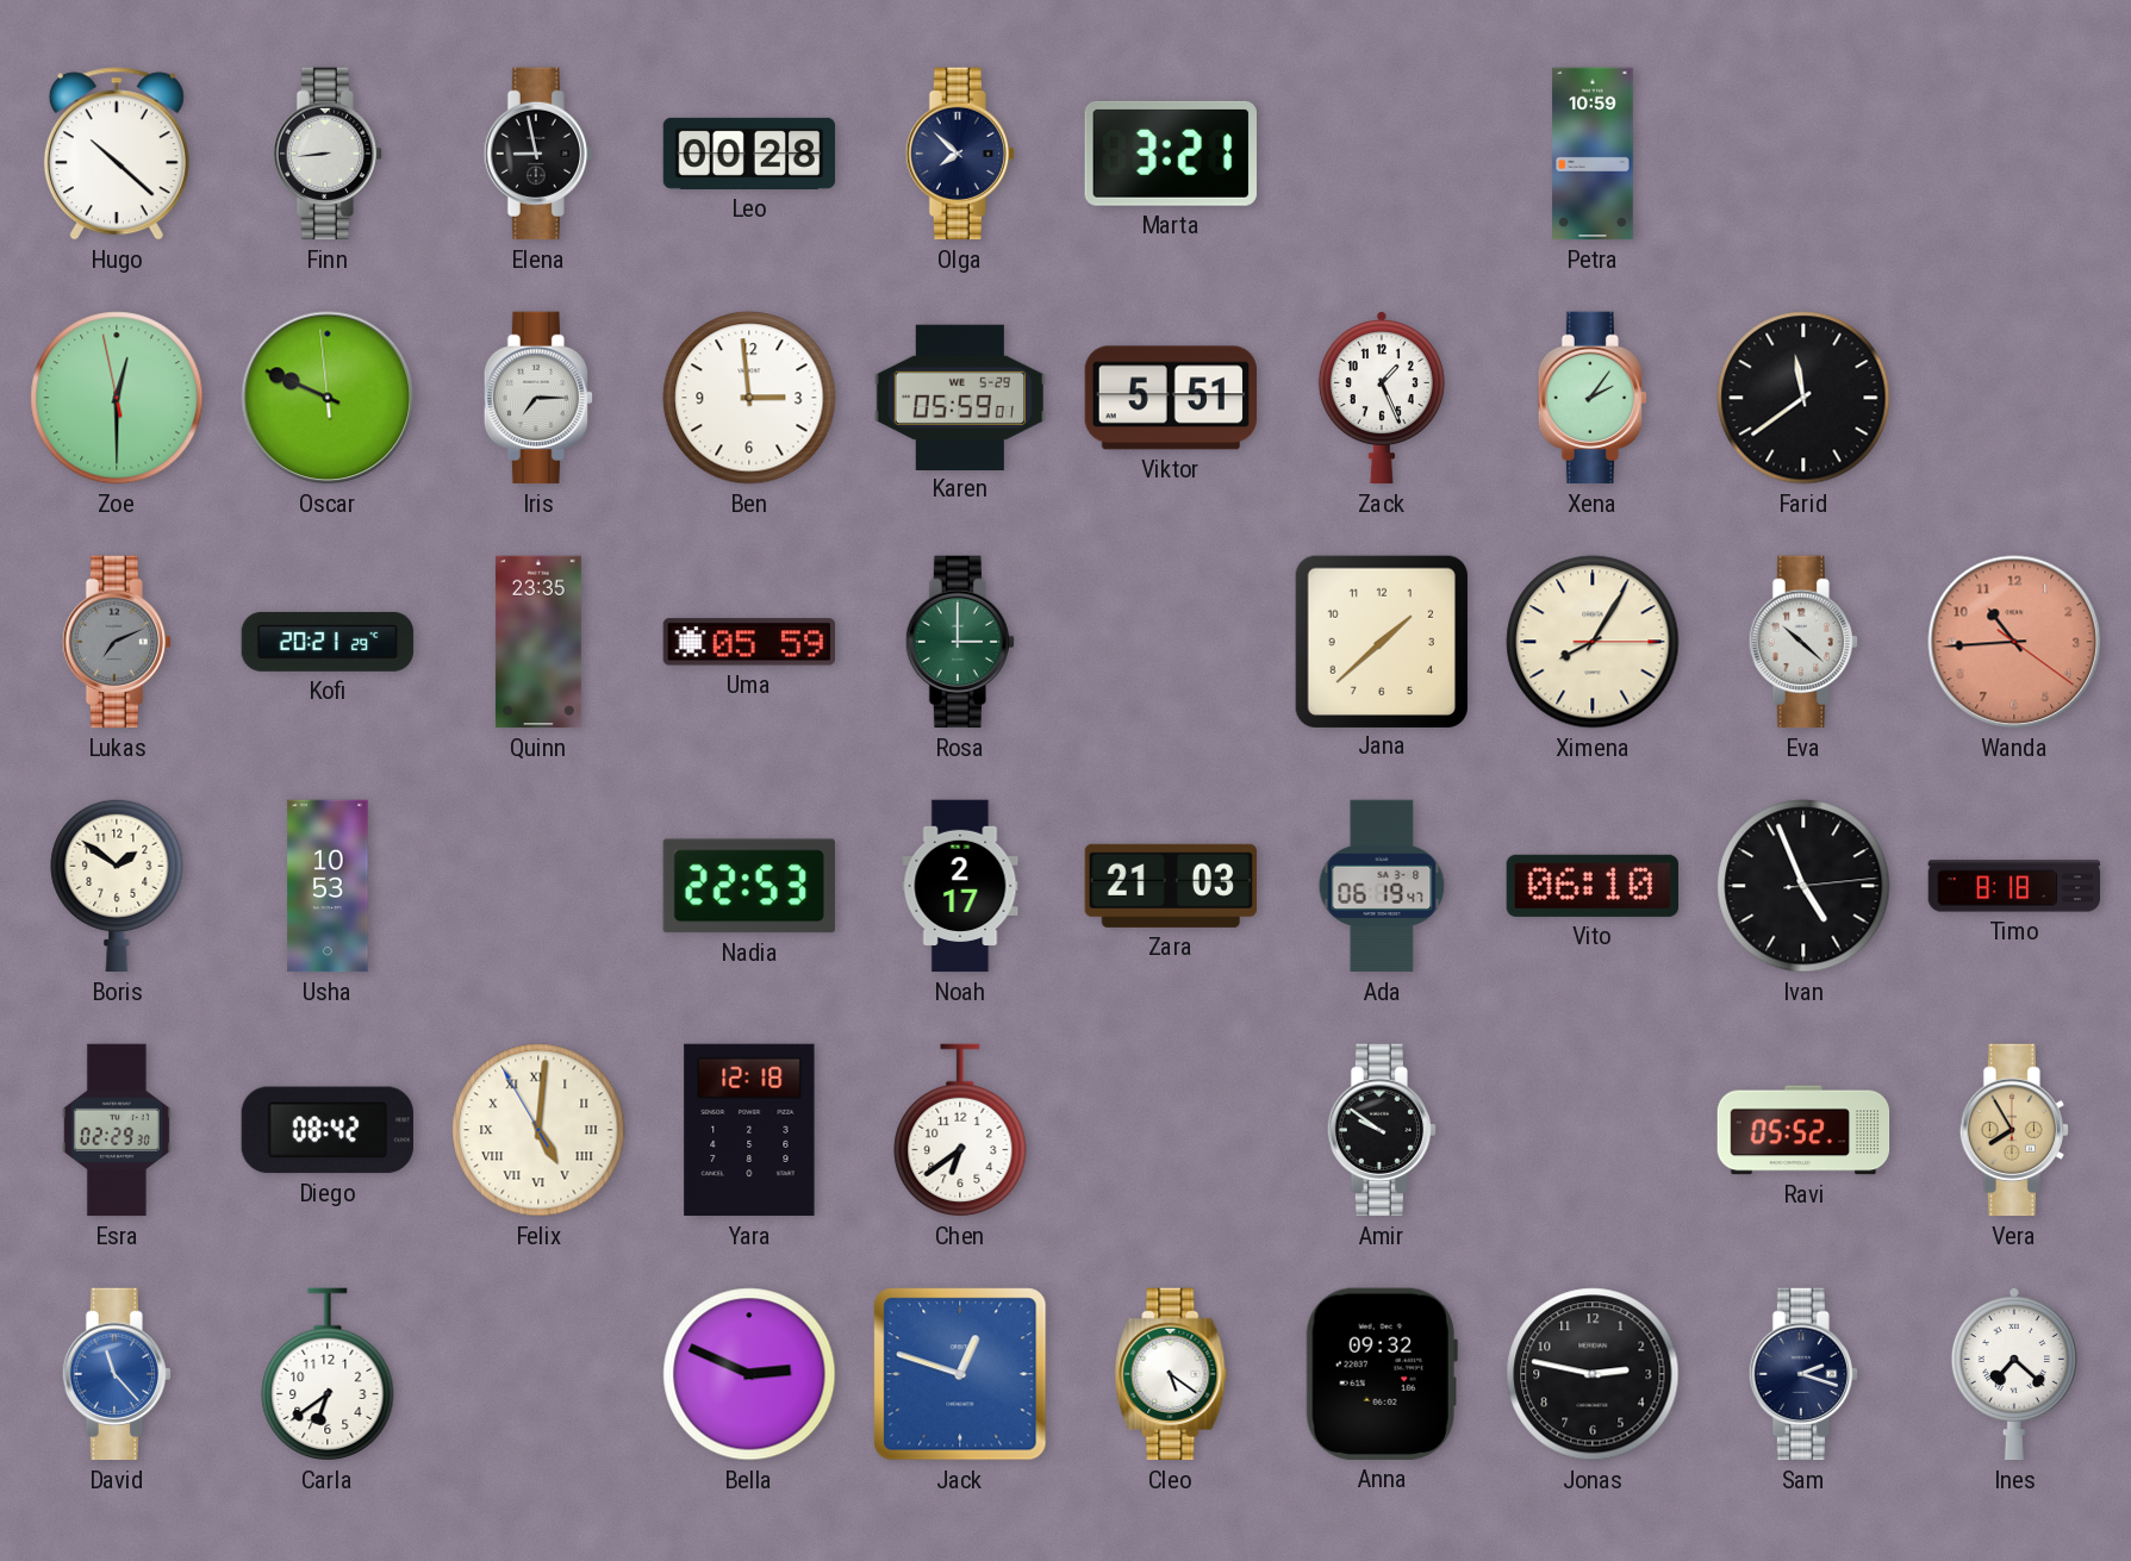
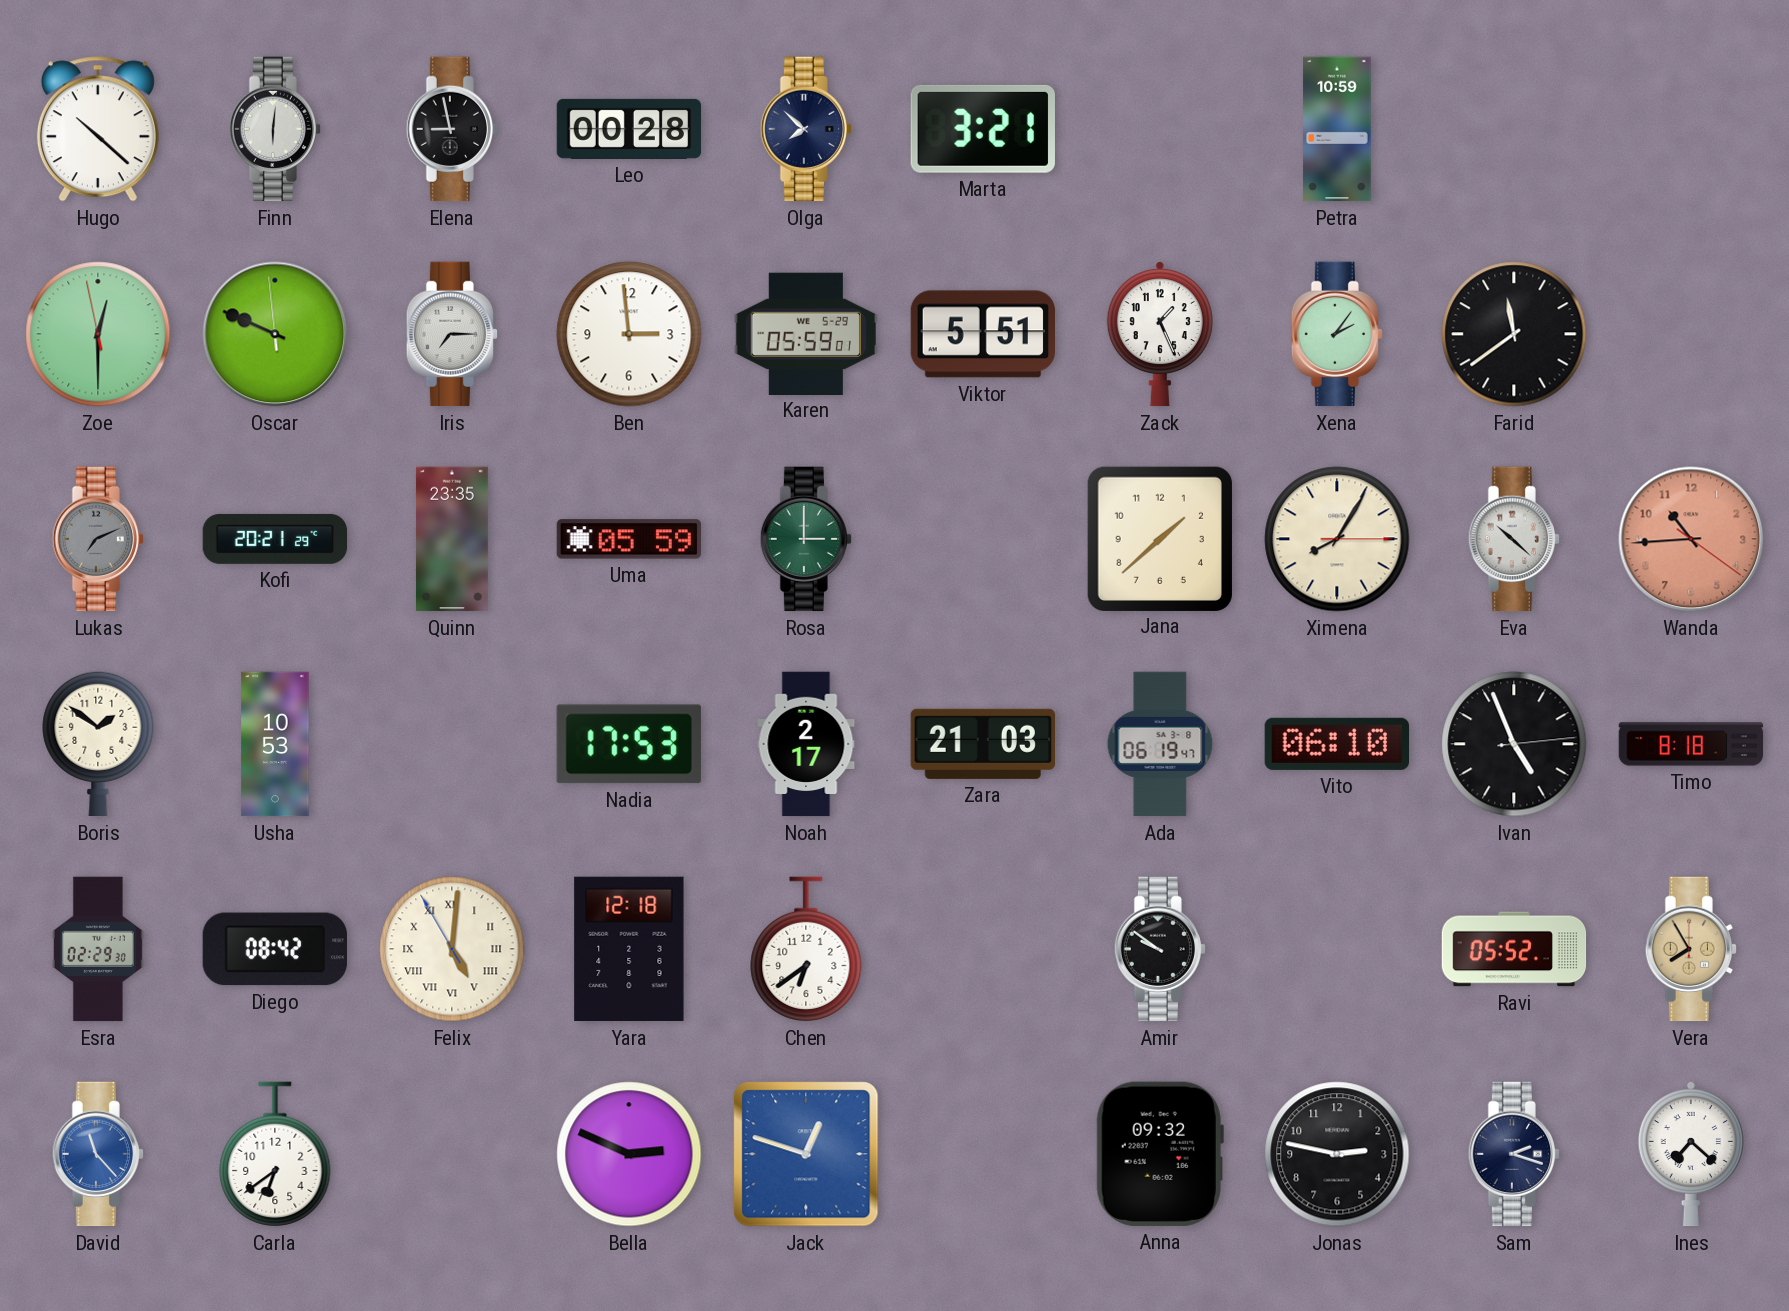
Finn: 8:44 -> 6:01 (274, 129)
Nadia: 22:53 -> 17:53 (629, 744)
Cleo: 5:21 -> none (1171, 1374)
